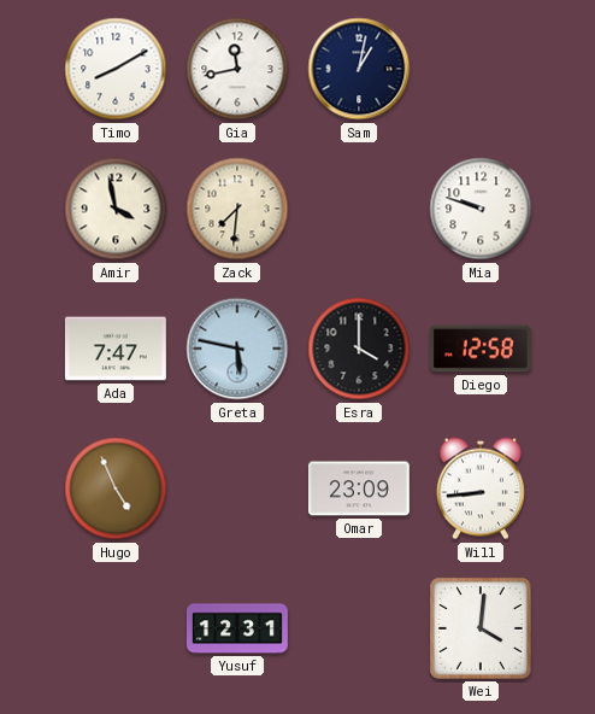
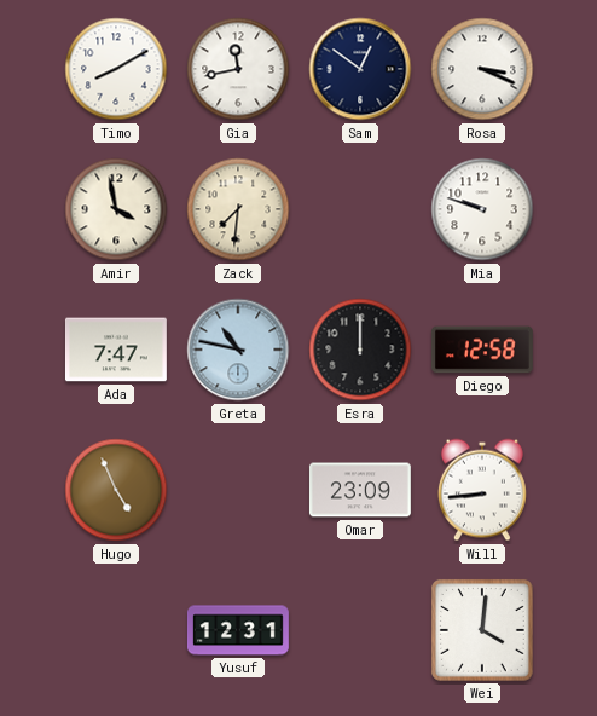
Sam: 1:02 -> 12:51 (360, 69)
Rosa: none -> 3:19 (482, 69)
Greta: 5:47 -> 10:47 (238, 350)
Esra: 4:00 -> 12:00 (360, 350)
